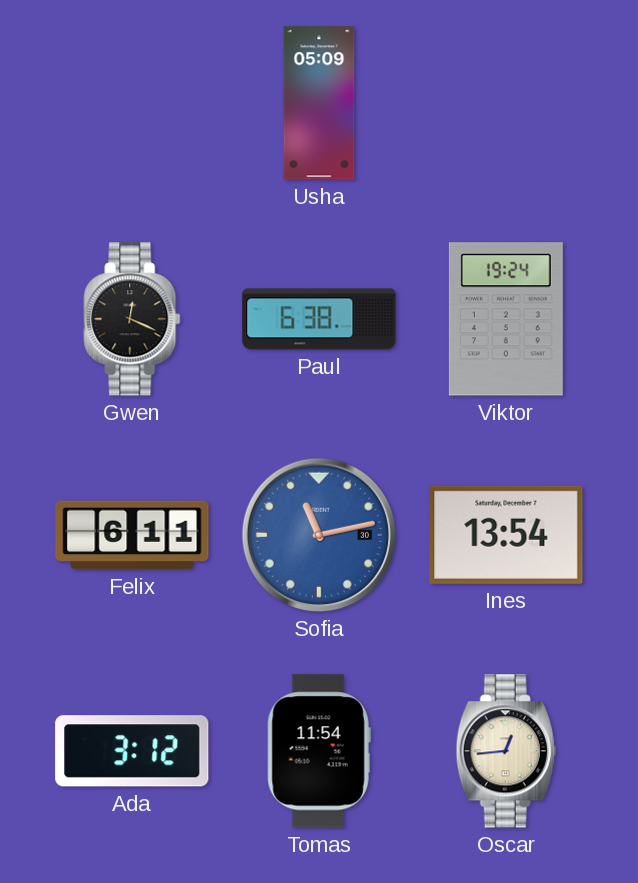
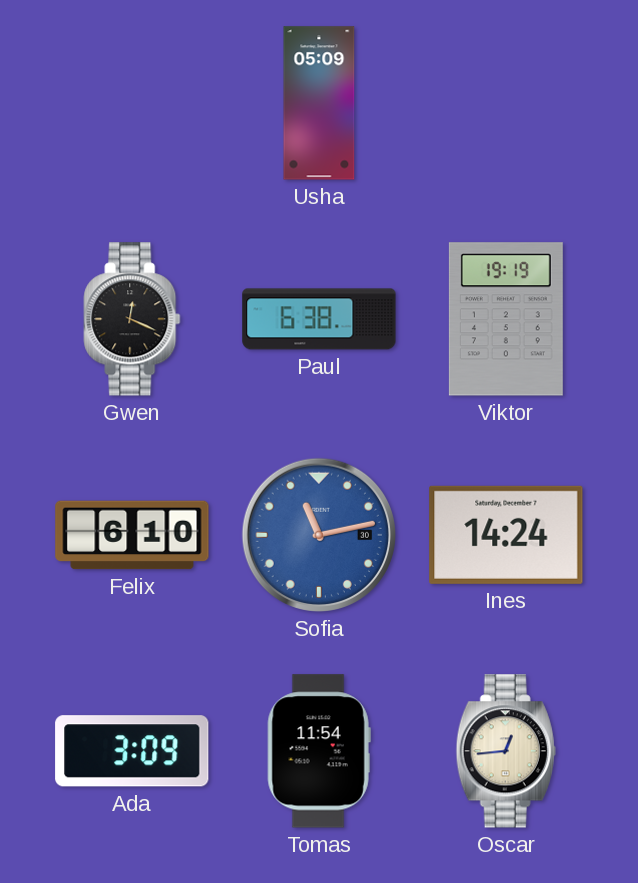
Viktor: 19:24 -> 19:19 (506, 319)
Felix: 6:11 -> 6:10 (132, 535)
Ines: 13:54 -> 14:24 (506, 535)
Ada: 3:12 -> 3:09 (132, 751)
